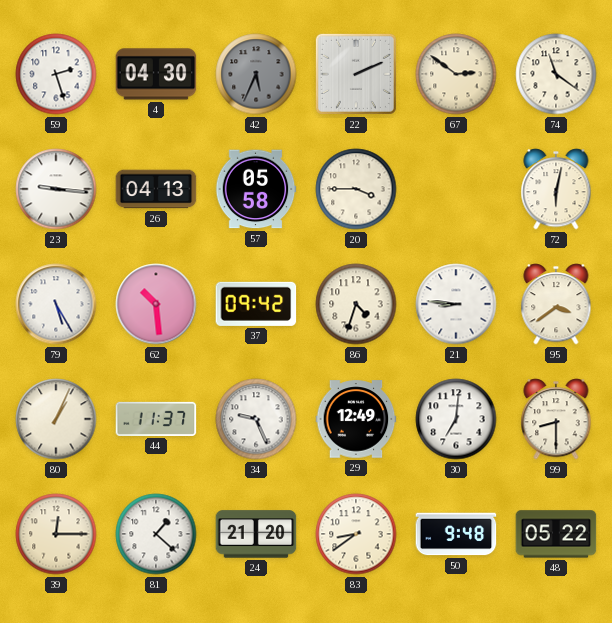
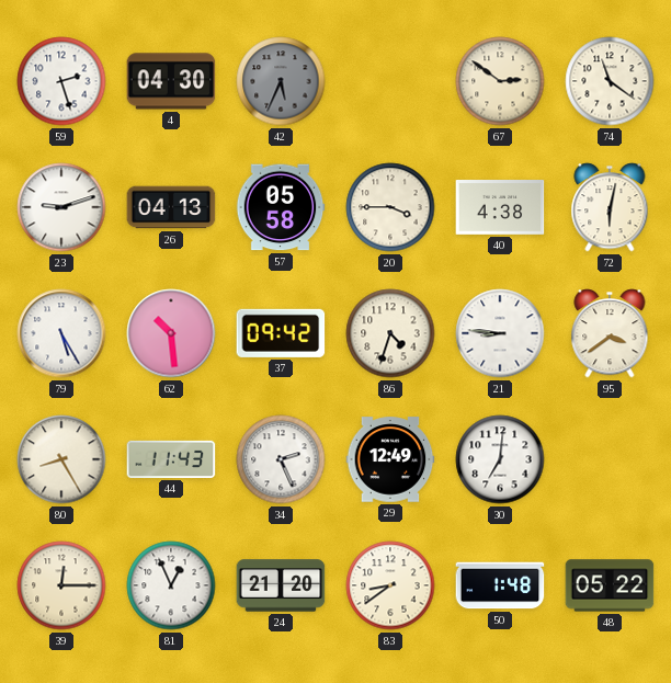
22: 2:11 -> none (356, 74)
23: 9:16 -> 9:12 (61, 207)
40: none -> 4:38 (500, 208)
80: 1:04 -> 8:25 (61, 459)
44: 11:37 -> 11:43 (171, 459)
34: 9:26 -> 2:26 (281, 459)
99: 8:30 -> none (556, 419)
81: 1:22 -> 12:56 (171, 585)
50: 9:48 -> 1:48 (500, 585)
